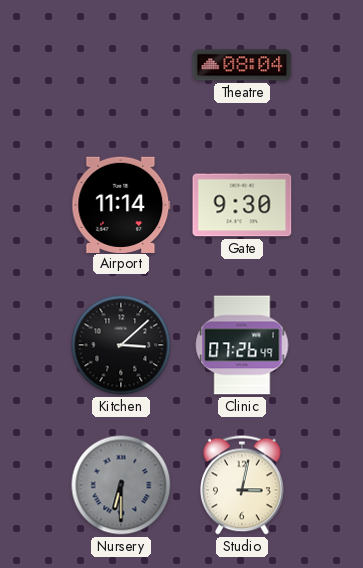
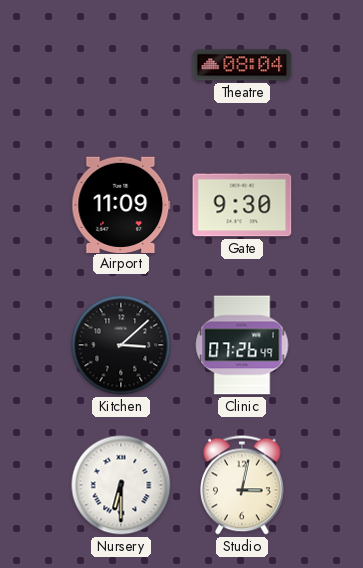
Airport: 11:14 -> 11:09 (121, 204)
Nursery dial: grey -> white (121, 485)
